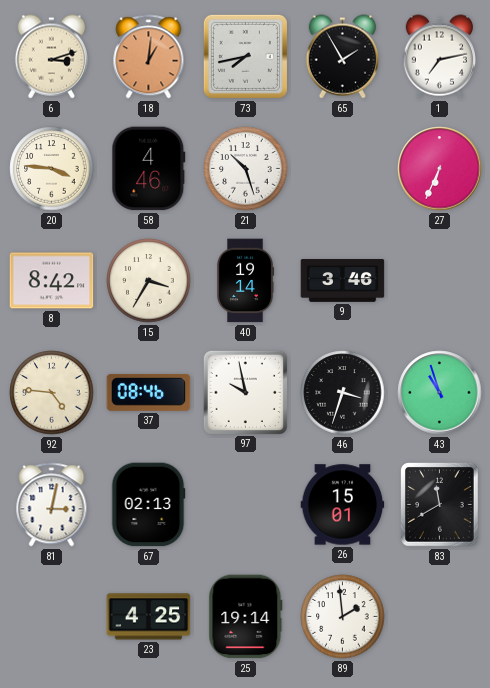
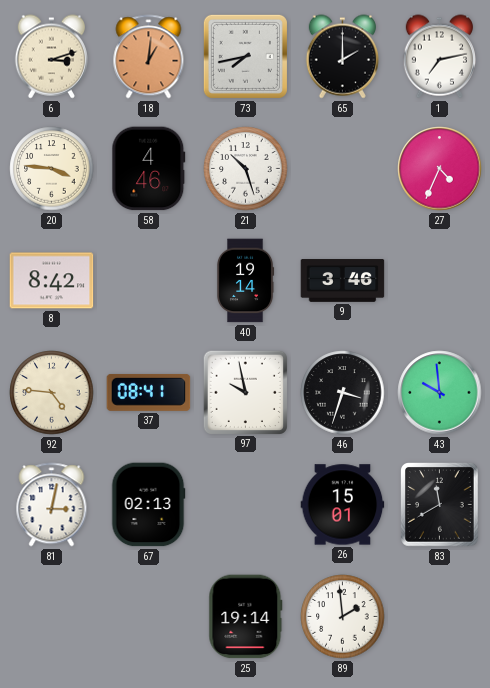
65: 1:55 -> 2:00 (342, 57)
27: 6:34 -> 4:34 (440, 169)
15: 3:35 -> none (149, 281)
37: 08:46 -> 08:41 (149, 392)
43: 10:57 -> 9:59 (440, 393)
23: 4:25 -> none (149, 617)
